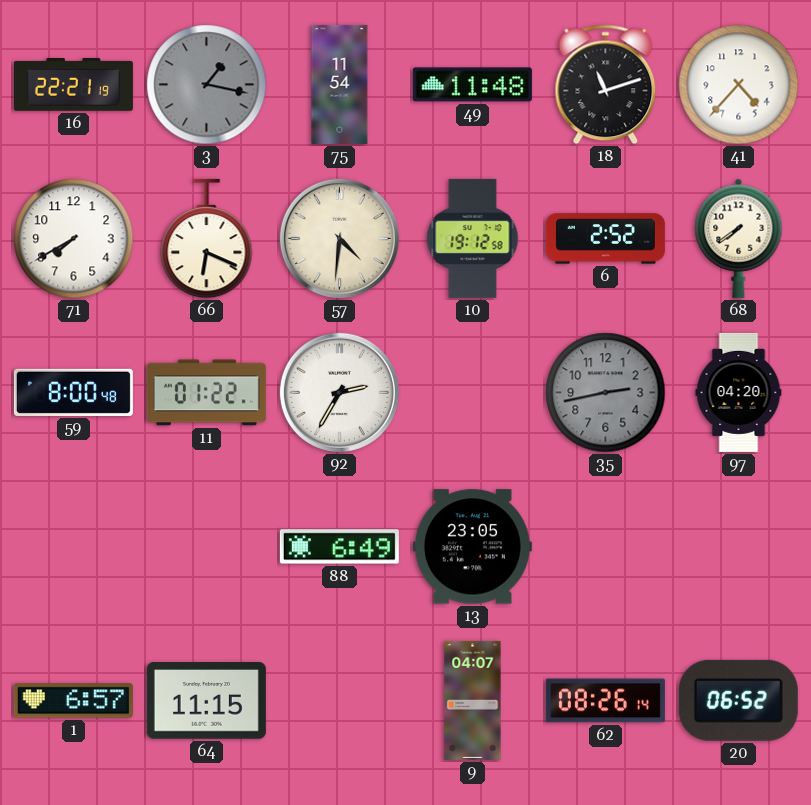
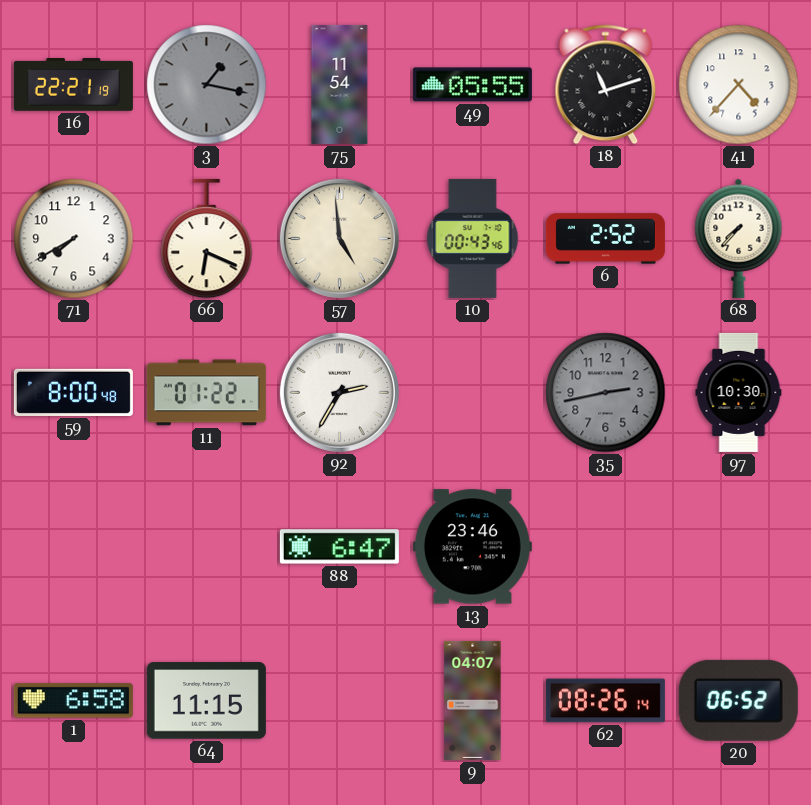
49: 11:48 -> 05:55 (472, 85)
57: 4:31 -> 4:59 (339, 238)
10: 19:12 -> 00:43 (473, 238)
68: 7:39 -> 7:37 (739, 238)
97: 04:20 -> 10:30 (739, 392)
88: 6:49 -> 6:47 (339, 547)
13: 23:05 -> 23:46 (472, 547)
1: 6:57 -> 6:58 (73, 701)
